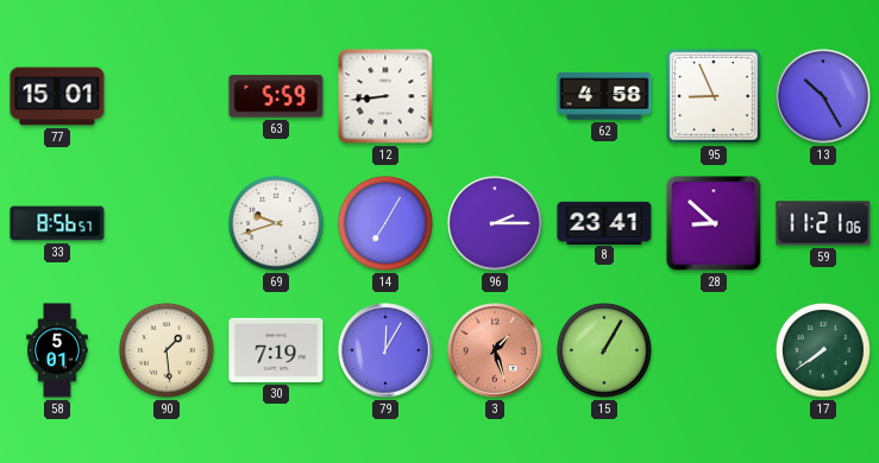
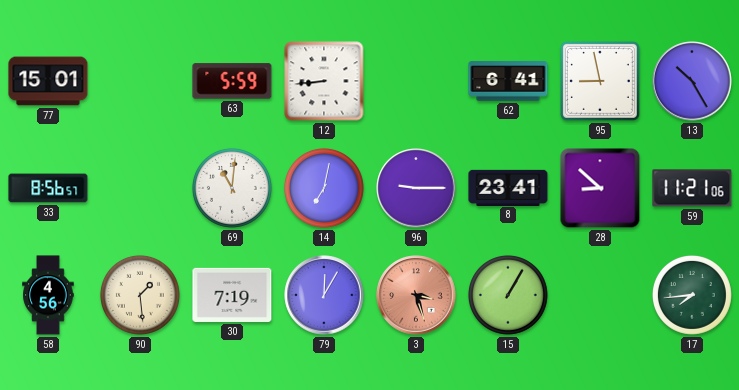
62: 4:58 -> 6:41 (508, 81)
95: 8:56 -> 8:58 (600, 81)
69: 9:42 -> 11:01 (232, 188)
14: 7:05 -> 7:02 (324, 188)
96: 2:15 -> 9:15 (416, 188)
58: 5:01 -> 4:56 (48, 295)
3: 1:27 -> 3:27 (416, 295)
17: 7:39 -> 7:44 (692, 295)
